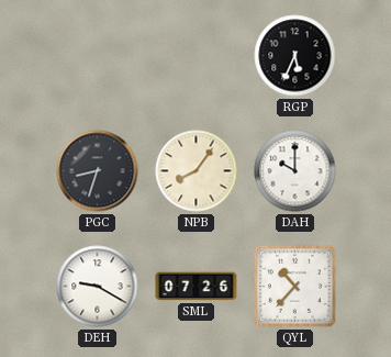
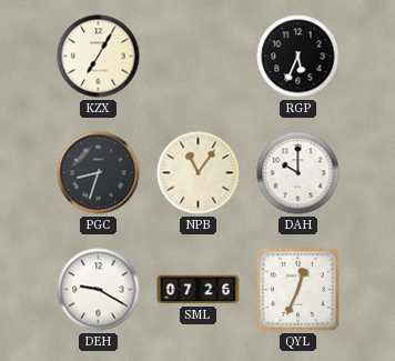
KZX: none -> 7:05 (99, 57)
NPB: 8:06 -> 11:06 (199, 173)
QYL: 10:37 -> 12:34 (297, 289)
